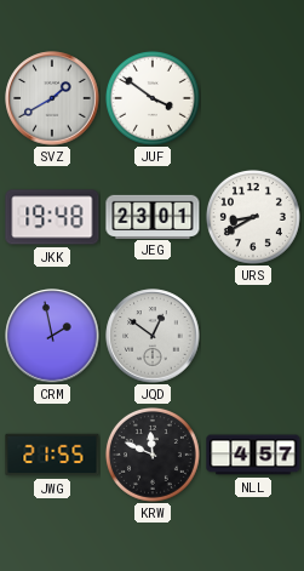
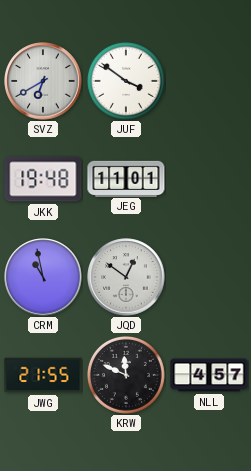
SVZ: 1:40 -> 6:40 (43, 81)
JEG: 23:01 -> 11:01 (126, 178)
URS: 8:40 -> none (253, 217)
CRM: 1:58 -> 10:58 (43, 277)
